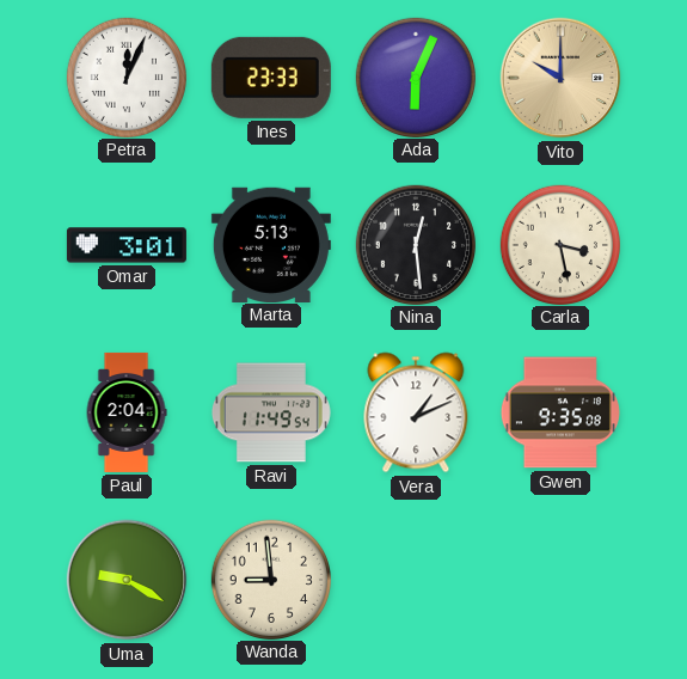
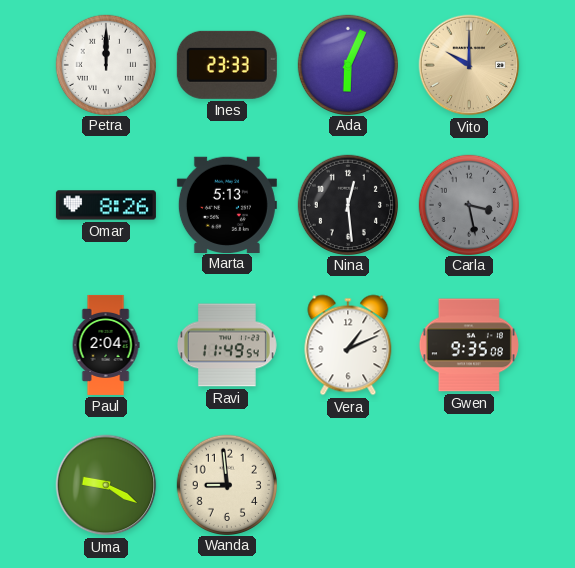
Petra: 12:04 -> 12:00 (105, 64)
Omar: 3:01 -> 8:26 (106, 205)
Carla dial: cream -> grey (468, 204)
